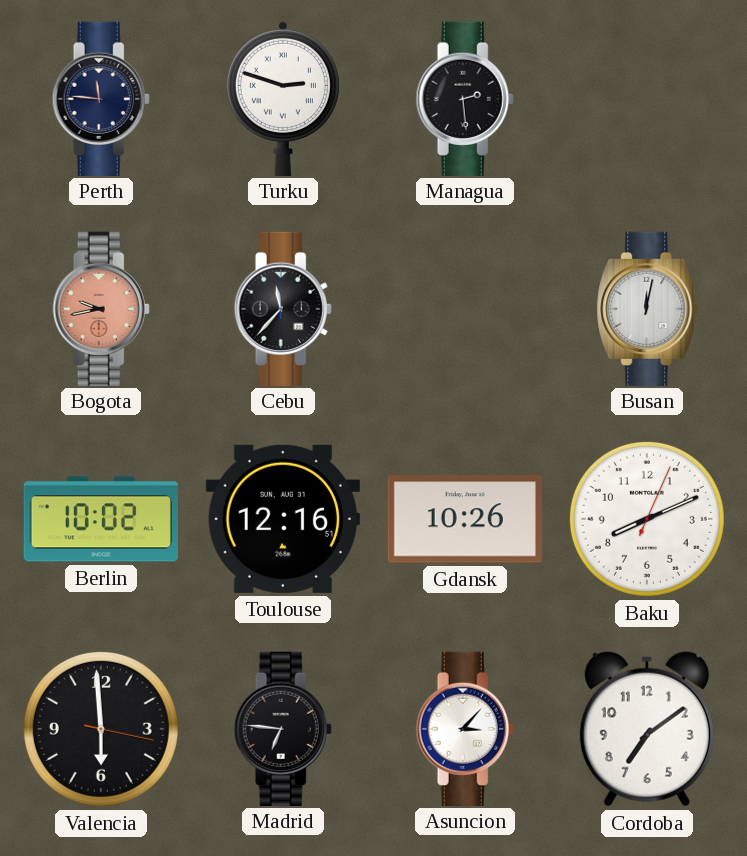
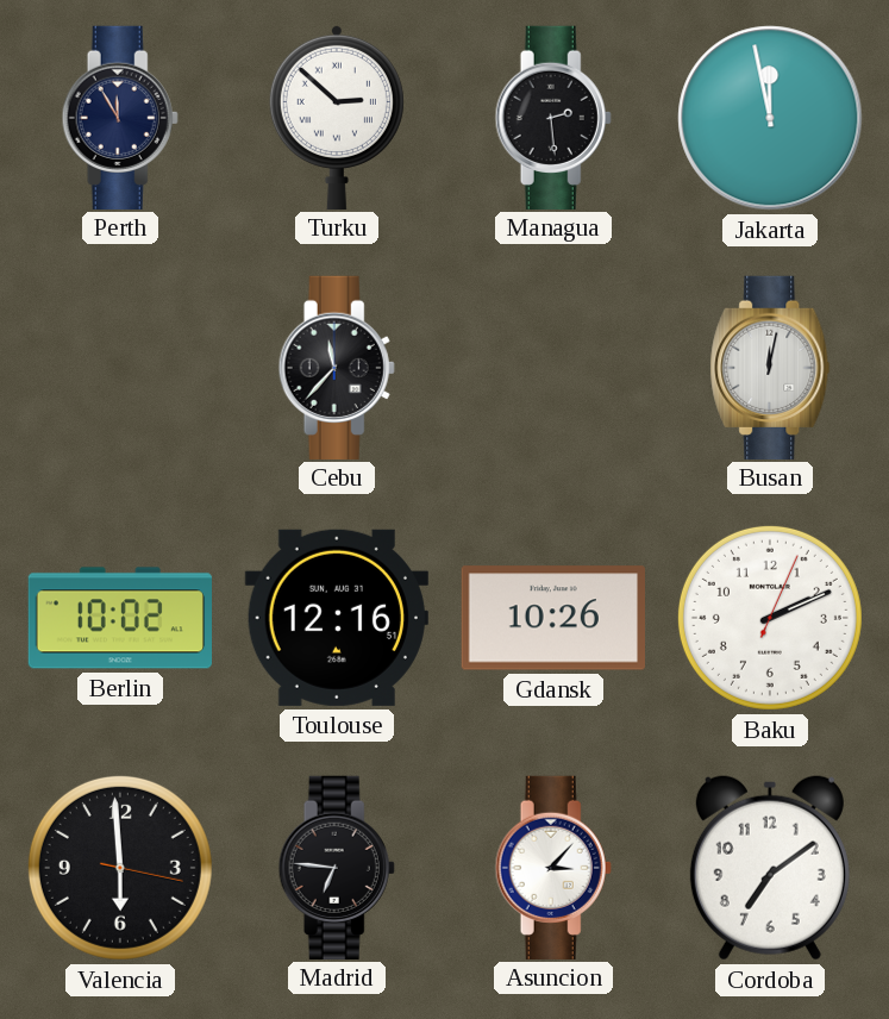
Perth: 11:46 -> 11:55 (120, 117)
Turku: 2:48 -> 2:52 (337, 117)
Jakarta: none -> 11:58 (770, 118)
Bogota: 9:43 -> none (101, 308)
Baku: 8:11 -> 2:11 (770, 618)
